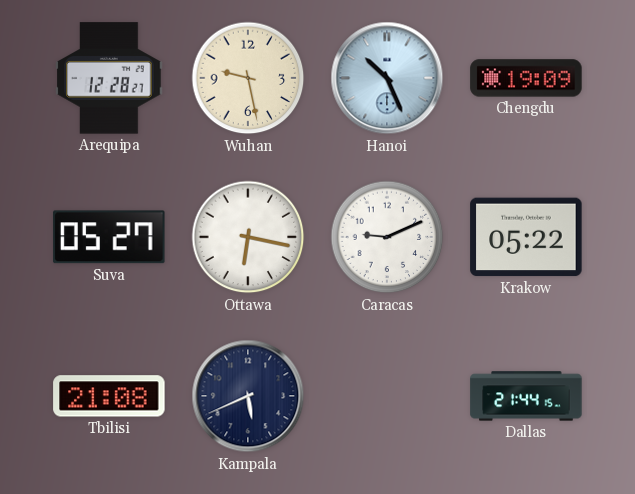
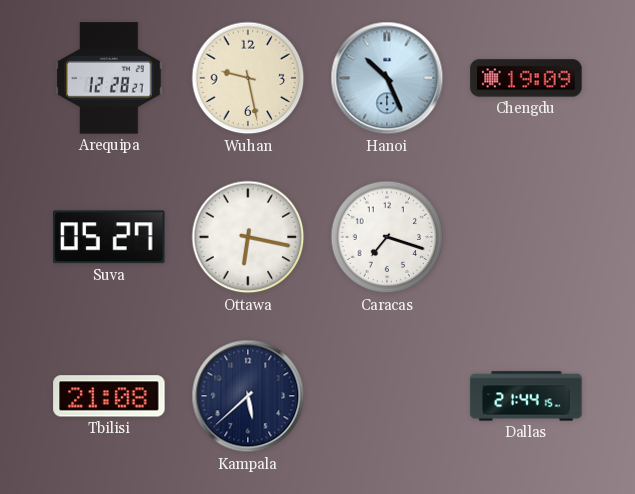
Caracas: 9:11 -> 7:18 (387, 237)
Krakow: 05:22 -> none (526, 237)
Kampala: 5:41 -> 5:38 (248, 396)
